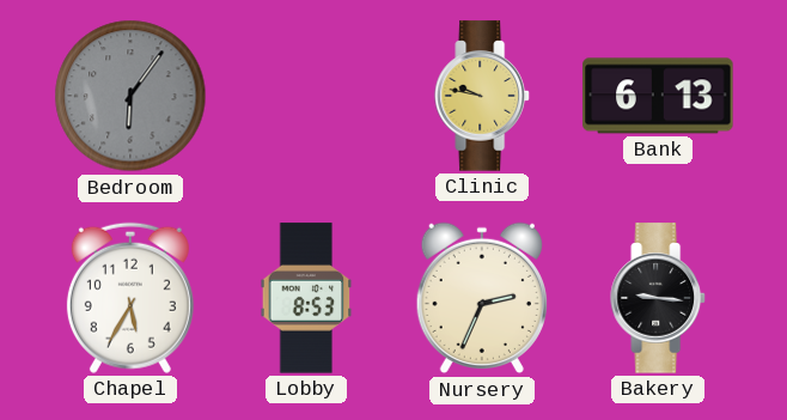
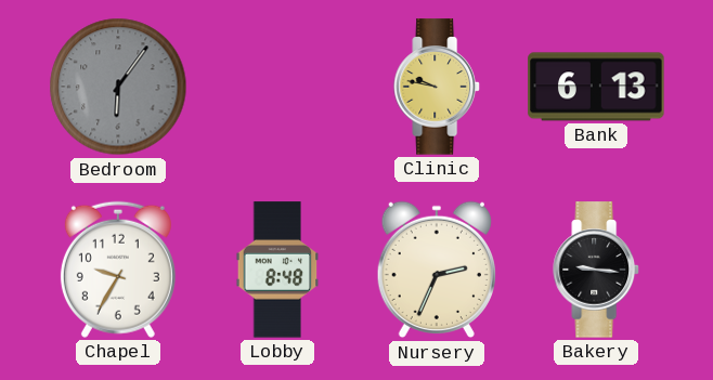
Chapel: 5:35 -> 9:35 (118, 270)
Lobby: 8:53 -> 8:48 (277, 270)
